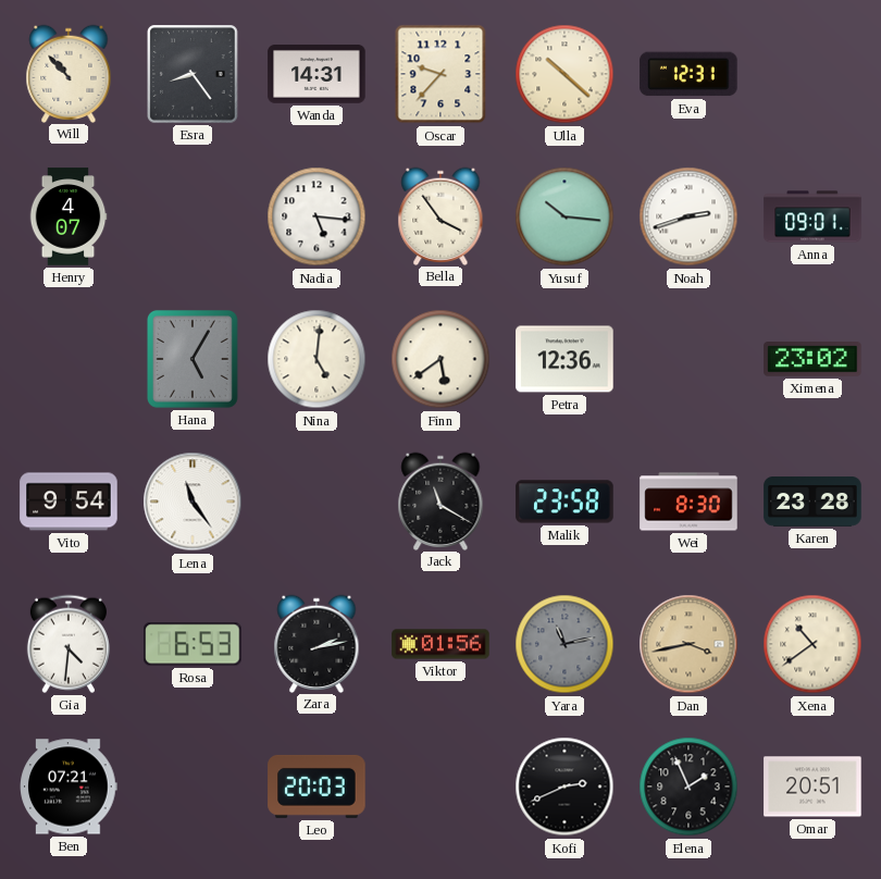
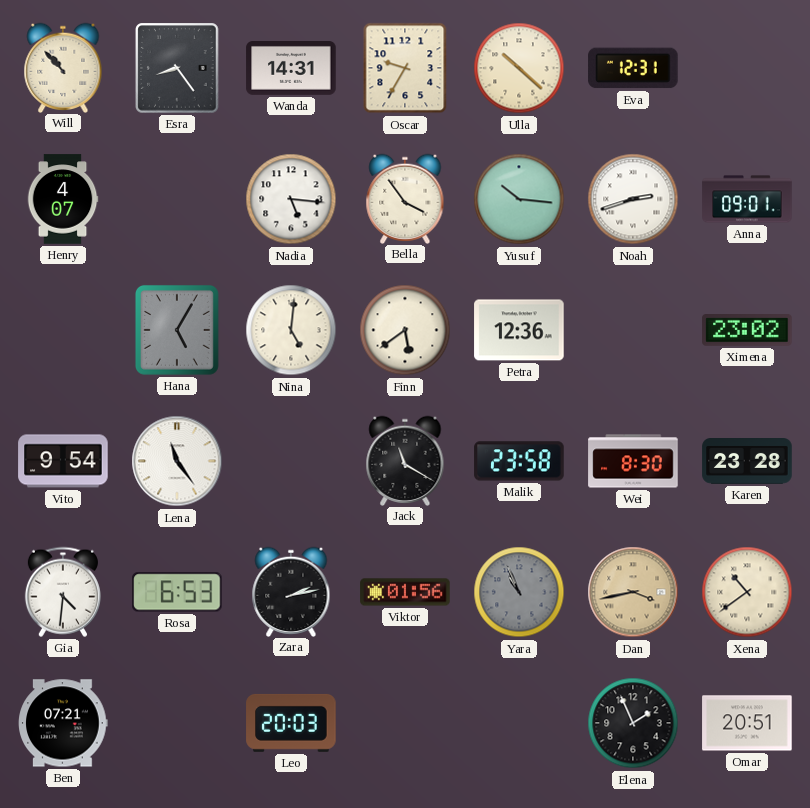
Oscar: 9:37 -> 9:35 (405, 68)
Yara: 11:13 -> 10:56 (519, 592)
Kofi: 2:41 -> none (564, 787)
